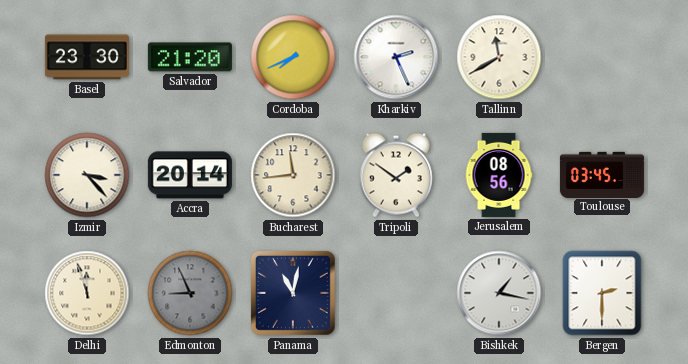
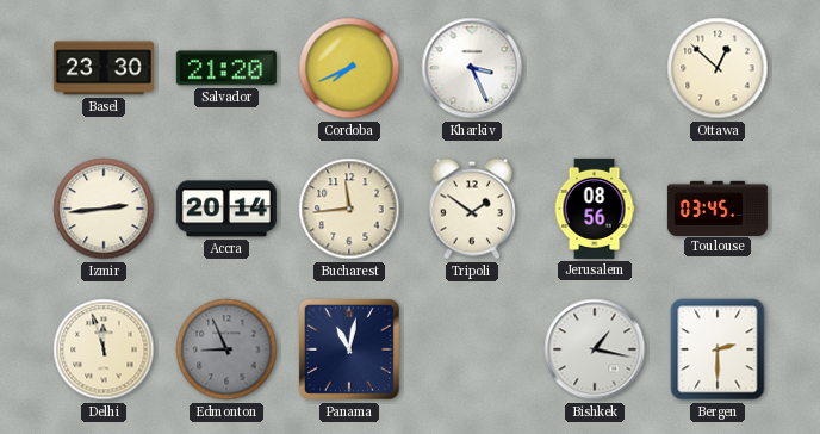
Kharkiv: 2:26 -> 3:26 (472, 68)
Tallinn: 11:40 -> none (499, 57)
Ottawa: none -> 12:52 (717, 68)
Izmir: 3:23 -> 2:44 (104, 209)
